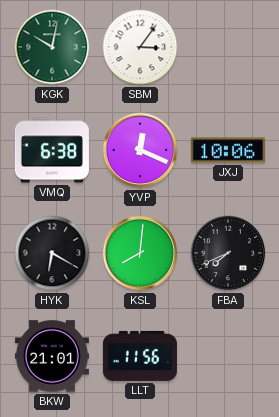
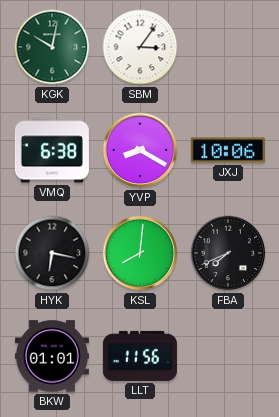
YVP: 12:19 -> 8:20 (140, 150)
HYK: 6:20 -> 6:17 (52, 253)
BKW: 21:01 -> 01:01 (52, 356)
